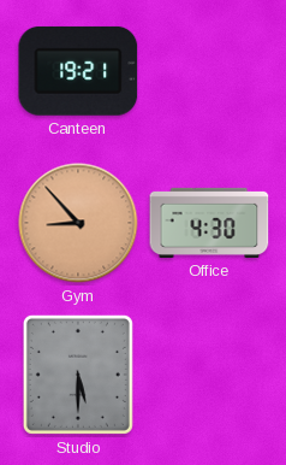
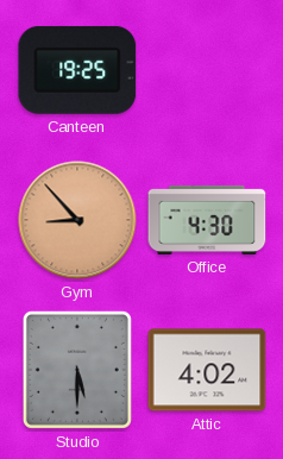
Canteen: 19:21 -> 19:25 (77, 70)
Attic: none -> 4:02 (207, 370)
